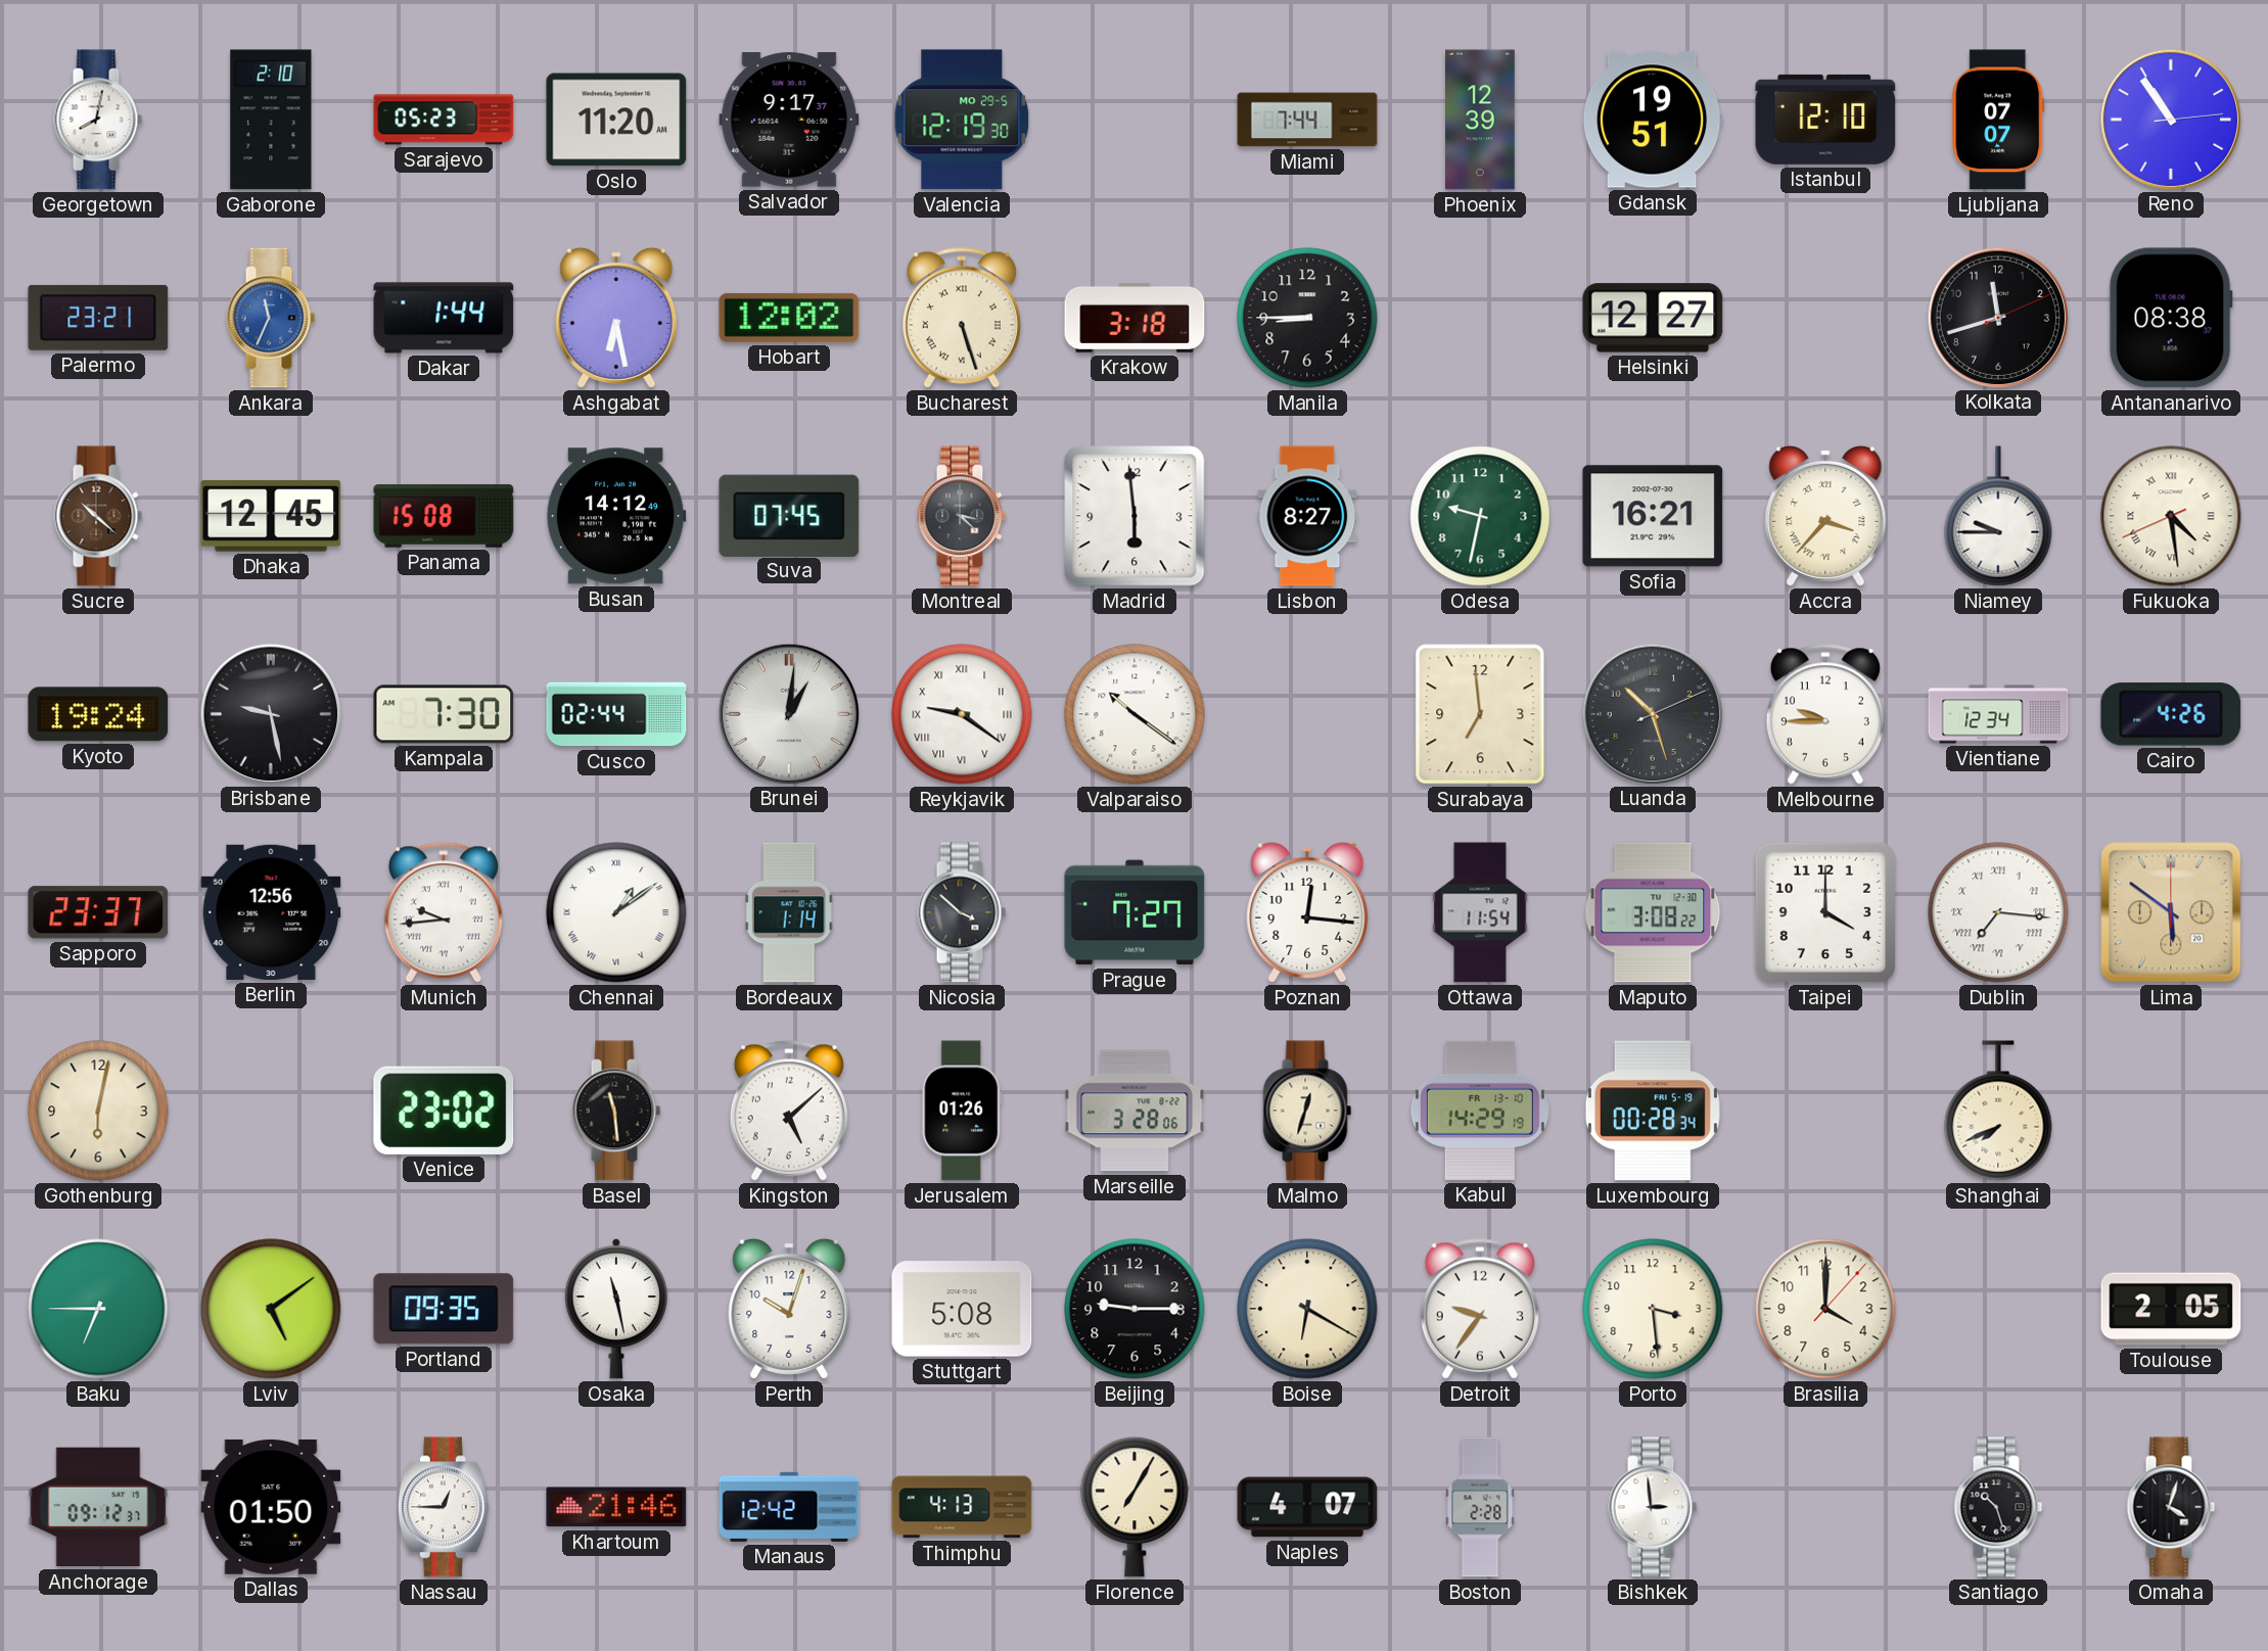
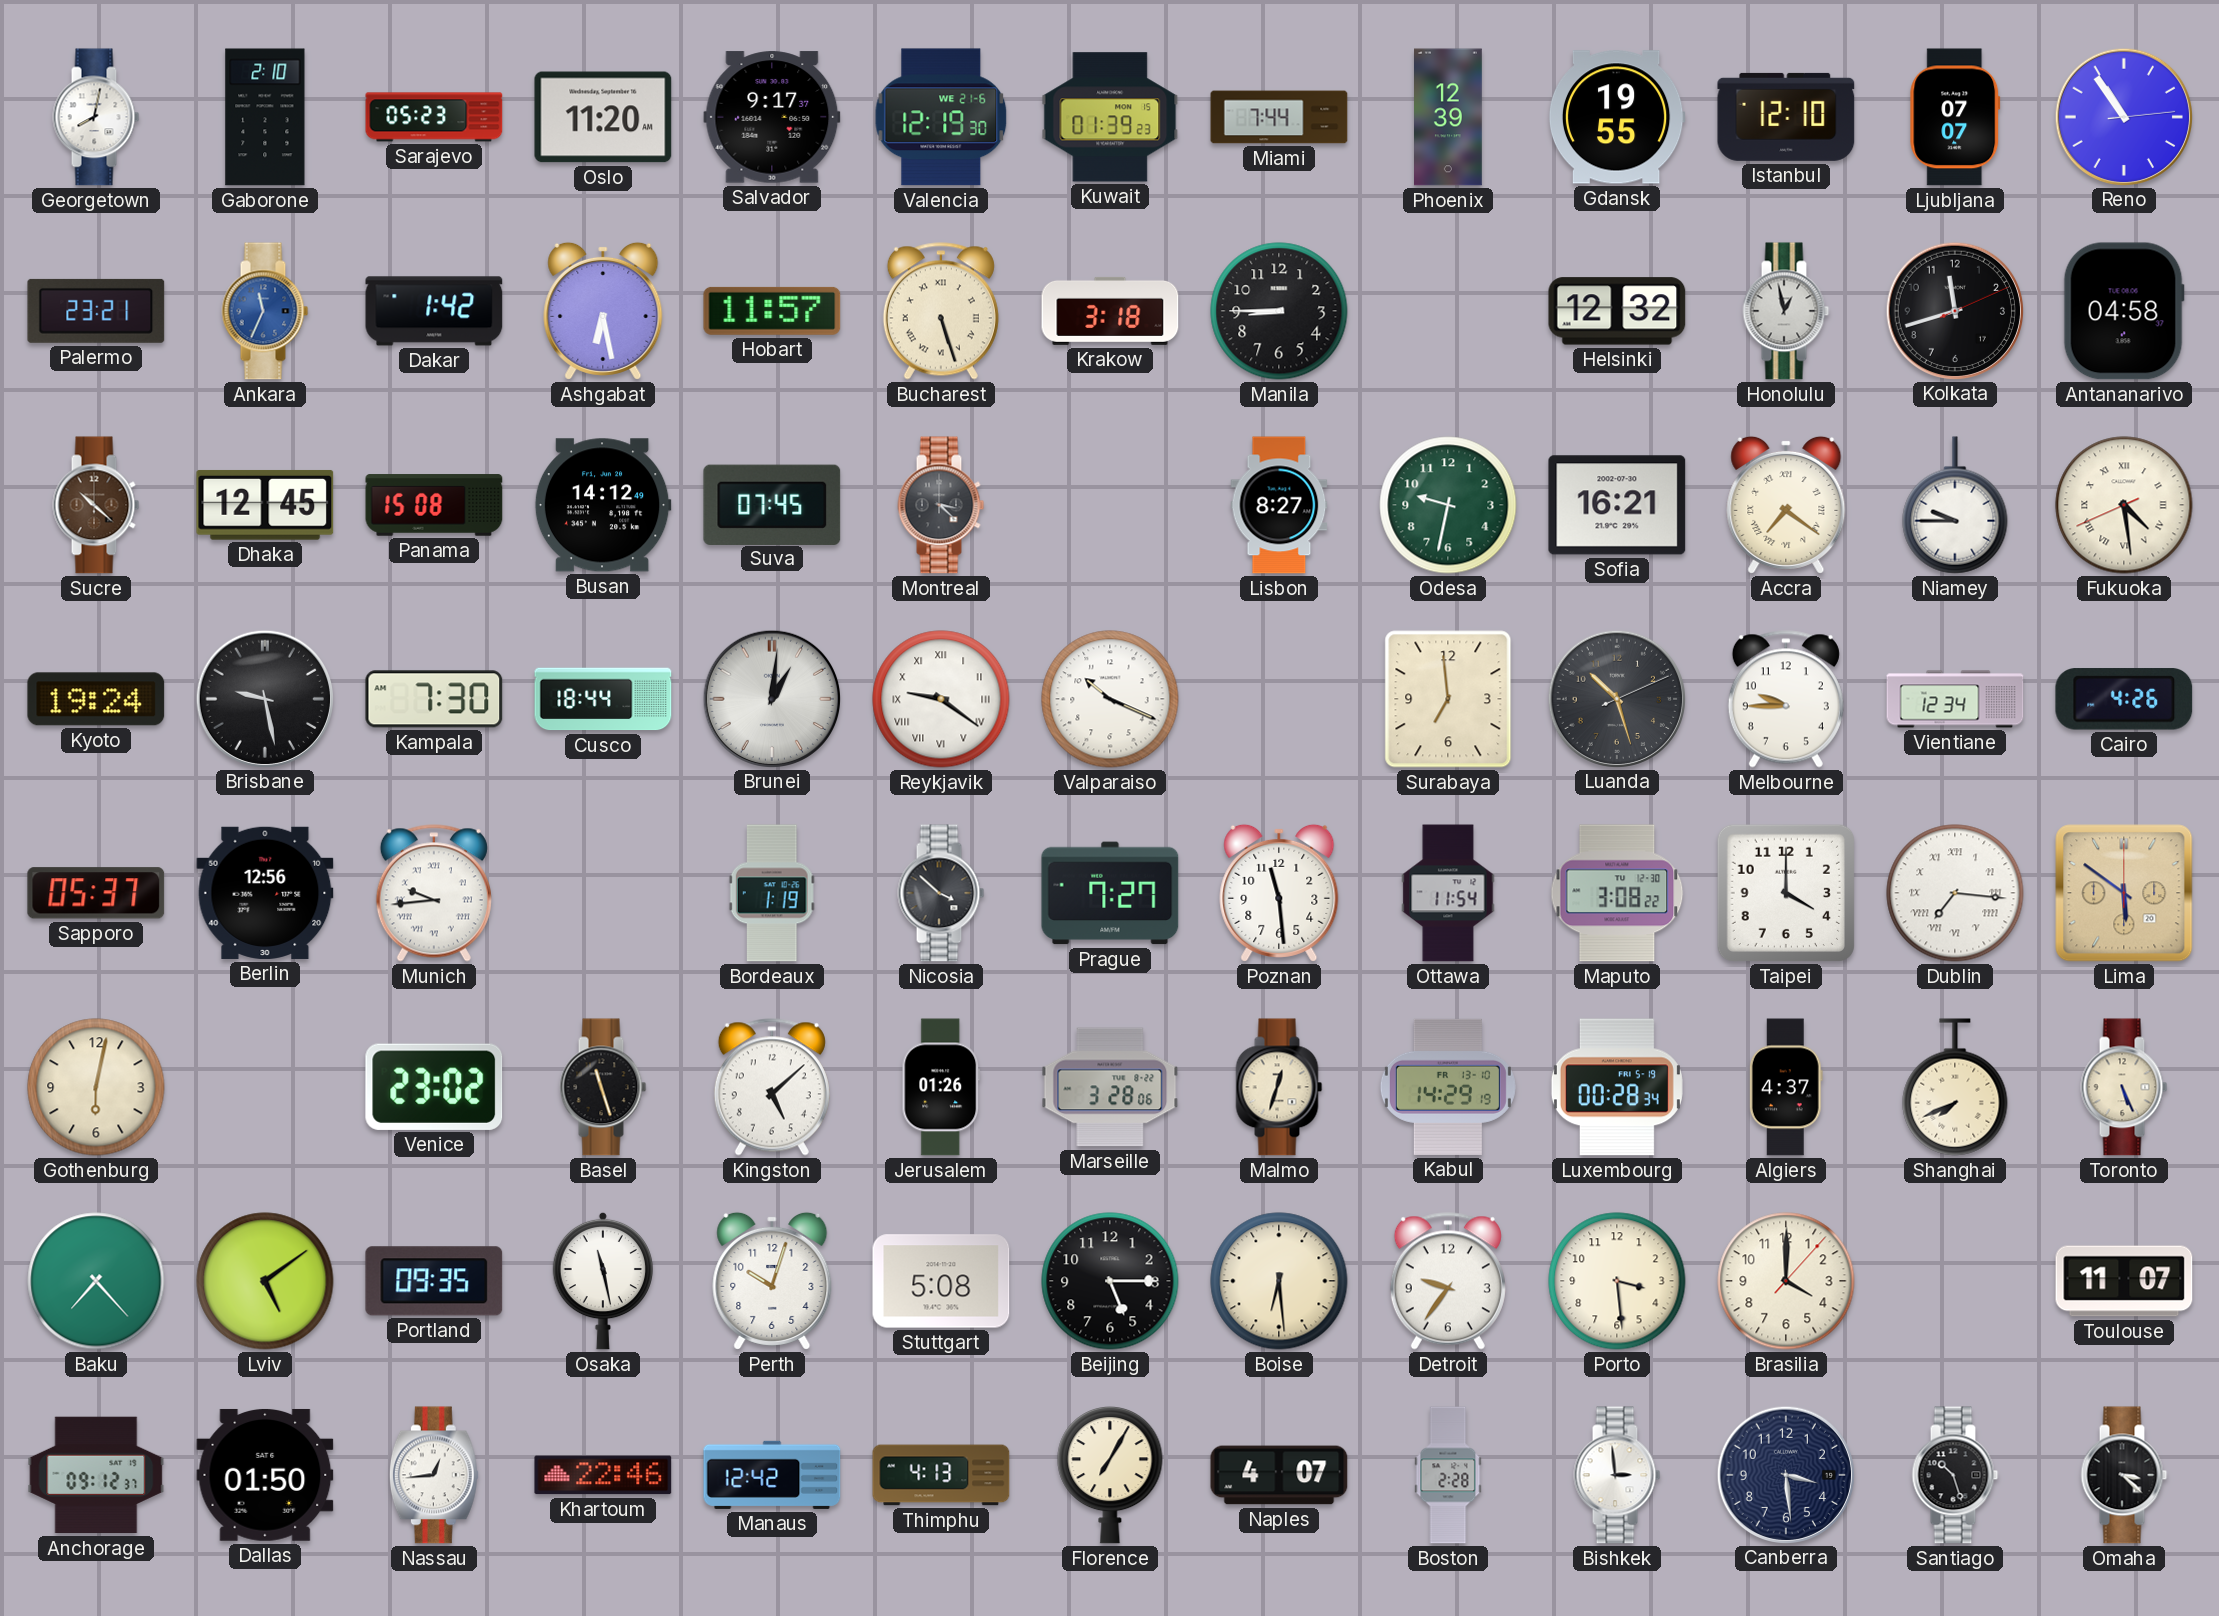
Valencia date: MO 29-5 -> WE 21-6 (941, 117)
Kuwait: none -> 01:39 (1110, 117)
Gdansk: 19:51 -> 19:55 (1617, 117)
Dakar: 1:44 -> 1:42 (434, 311)
Hobart: 12:02 -> 11:57 (772, 311)
Helsinki: 12:27 -> 12:32 (1617, 311)
Honolulu: none -> 12:58 (1786, 311)
Antananarivo: 08:38 -> 04:58 (2124, 311)
Madrid: 5:59 -> none (1135, 516)
Accra: 3:37 -> 7:21 (1786, 505)
Cusco: 02:44 -> 18:44 (603, 699)
Valparaiso: 10:21 -> 10:19 (1110, 699)
Sapporo: 23:37 -> 05:37 (96, 893)
Chennai: 1:09 -> none (616, 912)
Bordeaux: 1:14 -> 1:19 (772, 893)
Poznan: 12:16 -> 11:29 (1279, 893)
Basel: 11:29 -> 11:27 (603, 1087)
Algiers: none -> 4:37 (1786, 1087)
Toronto: none -> 5:26 (2124, 1087)
Baku: 6:45 -> 7:23 (96, 1281)
Beijing: 9:15 -> 5:15 (1110, 1281)
Boise: 6:20 -> 6:29 (1279, 1281)
Toulouse: 2:05 -> 11:07 (2124, 1281)
Nassau: 12:45 -> 12:44 (434, 1475)
Khartoum: 21:46 -> 22:46 (603, 1475)
Canberra: none -> 3:29 (1785, 1474)
Omaha: 4:03 -> 3:22 (2124, 1475)
